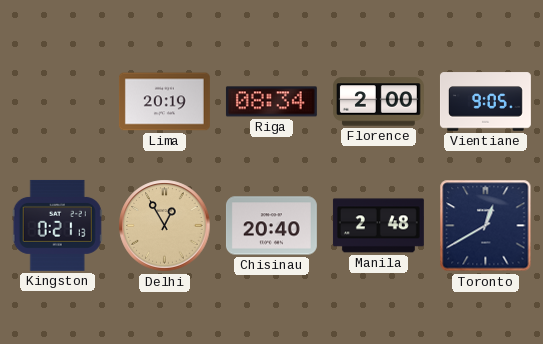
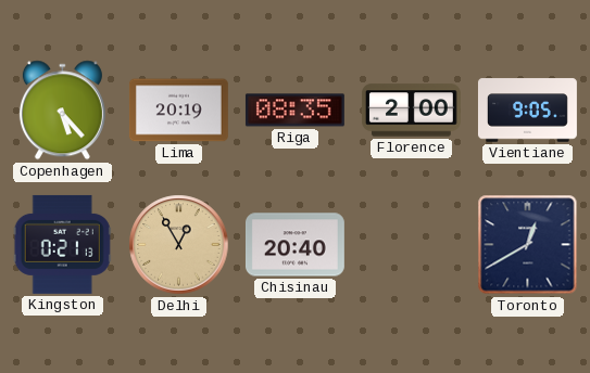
Copenhagen: none -> 5:23 (62, 111)
Riga: 08:34 -> 08:35 (294, 111)
Manila: 2:48 -> none (378, 226)
